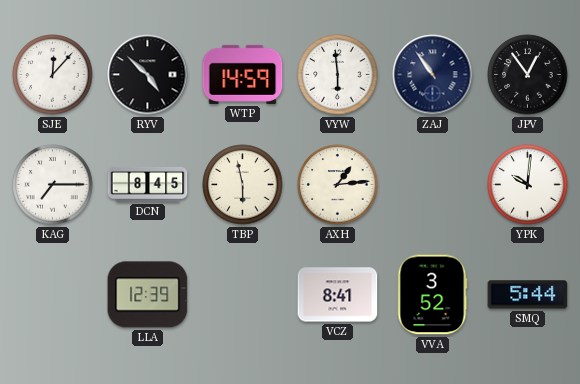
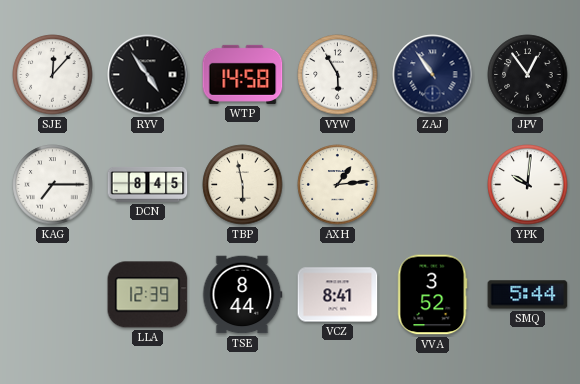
RYV: 4:52 -> 4:54 (148, 75)
WTP: 14:59 -> 14:58 (243, 74)
VYW: 5:59 -> 5:55 (338, 75)
TSE: none -> 8:44 (243, 295)
